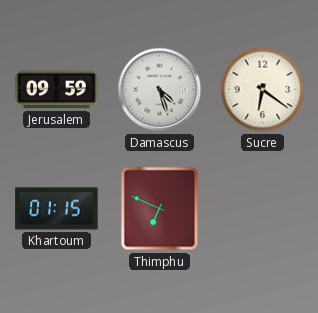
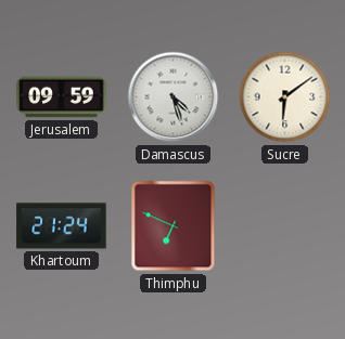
Sucre: 6:21 -> 6:09 (285, 97)
Khartoum: 01:15 -> 21:24 (62, 226)
